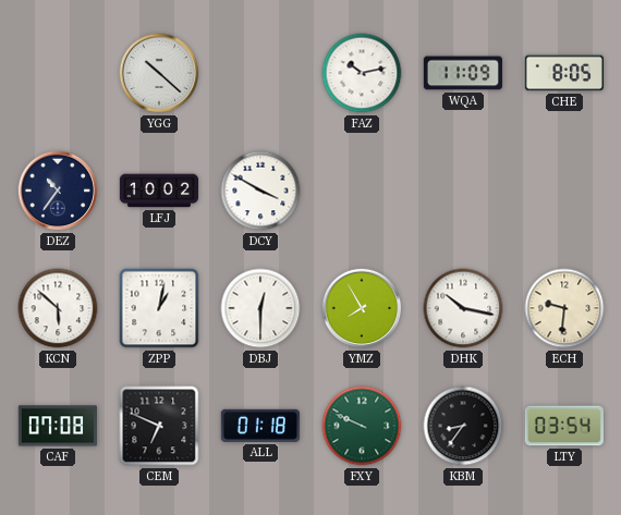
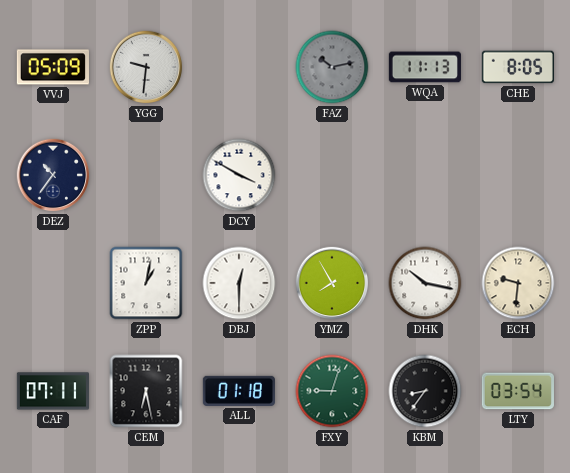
VVJ: none -> 05:09 (53, 67)
YGG: 10:22 -> 9:31 (146, 67)
FAZ dial: white -> grey (332, 67)
WQA: 11:09 -> 11:13 (425, 67)
LFJ: 10:02 -> none (158, 191)
KCN: 5:52 -> none (58, 308)
CAF: 07:08 -> 07:11 (53, 391)
CEM: 6:49 -> 6:28 (146, 391)
FXY: 9:49 -> 9:03 (332, 391)
